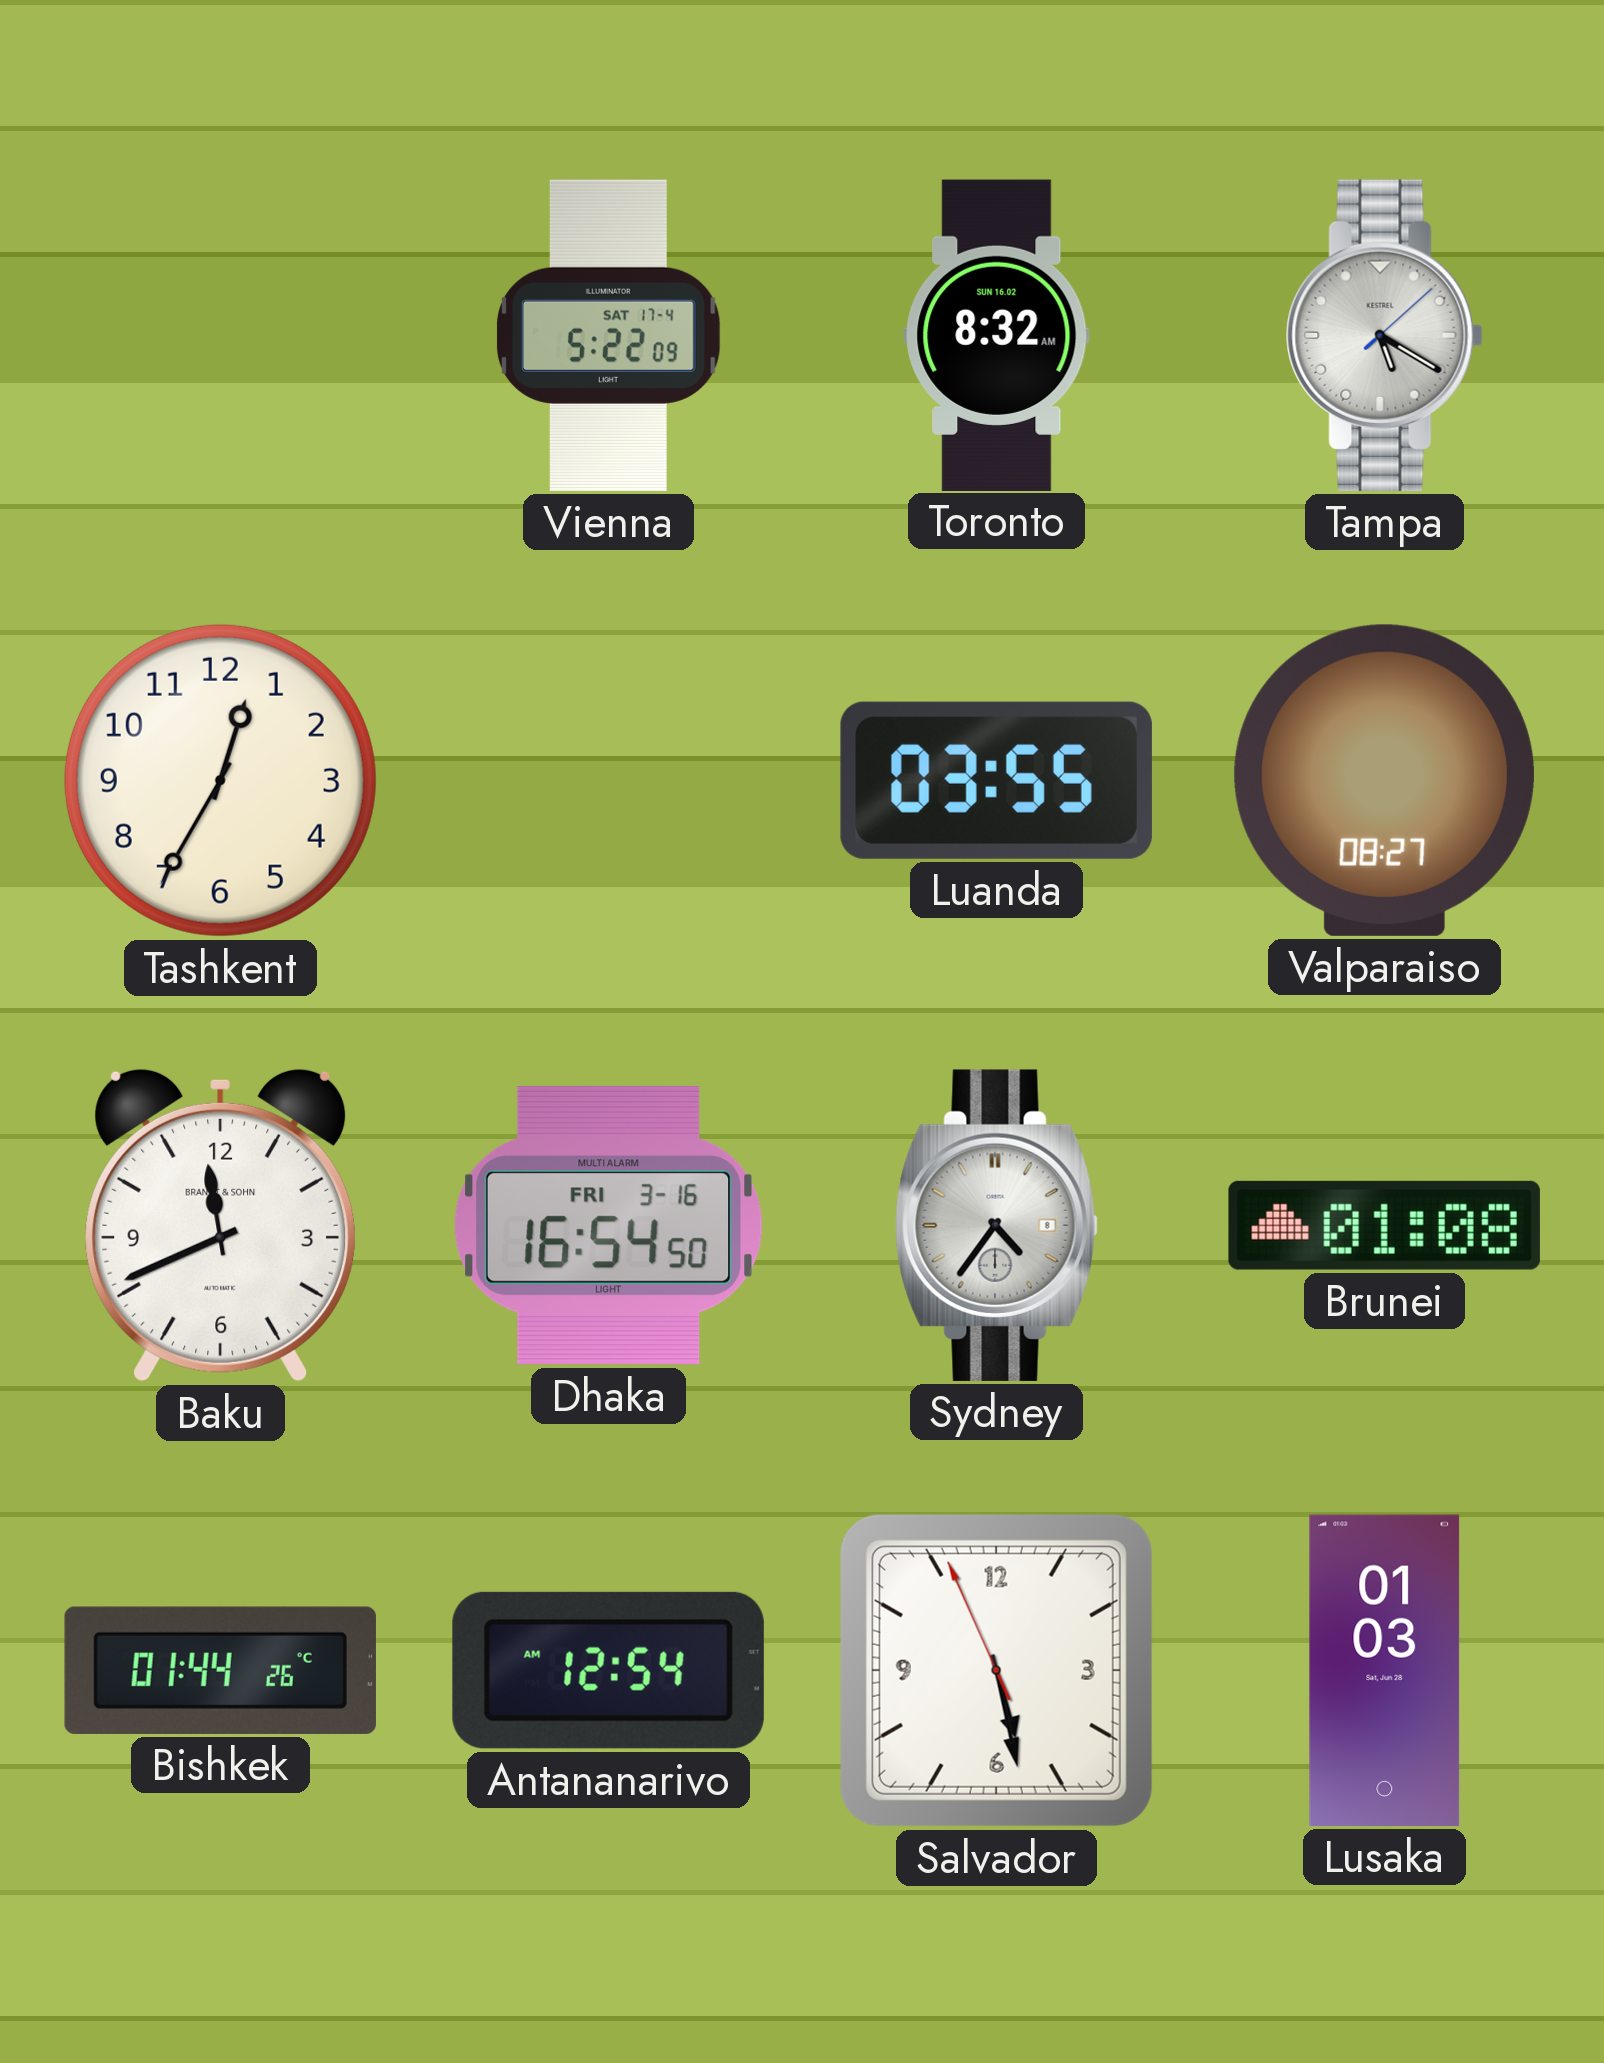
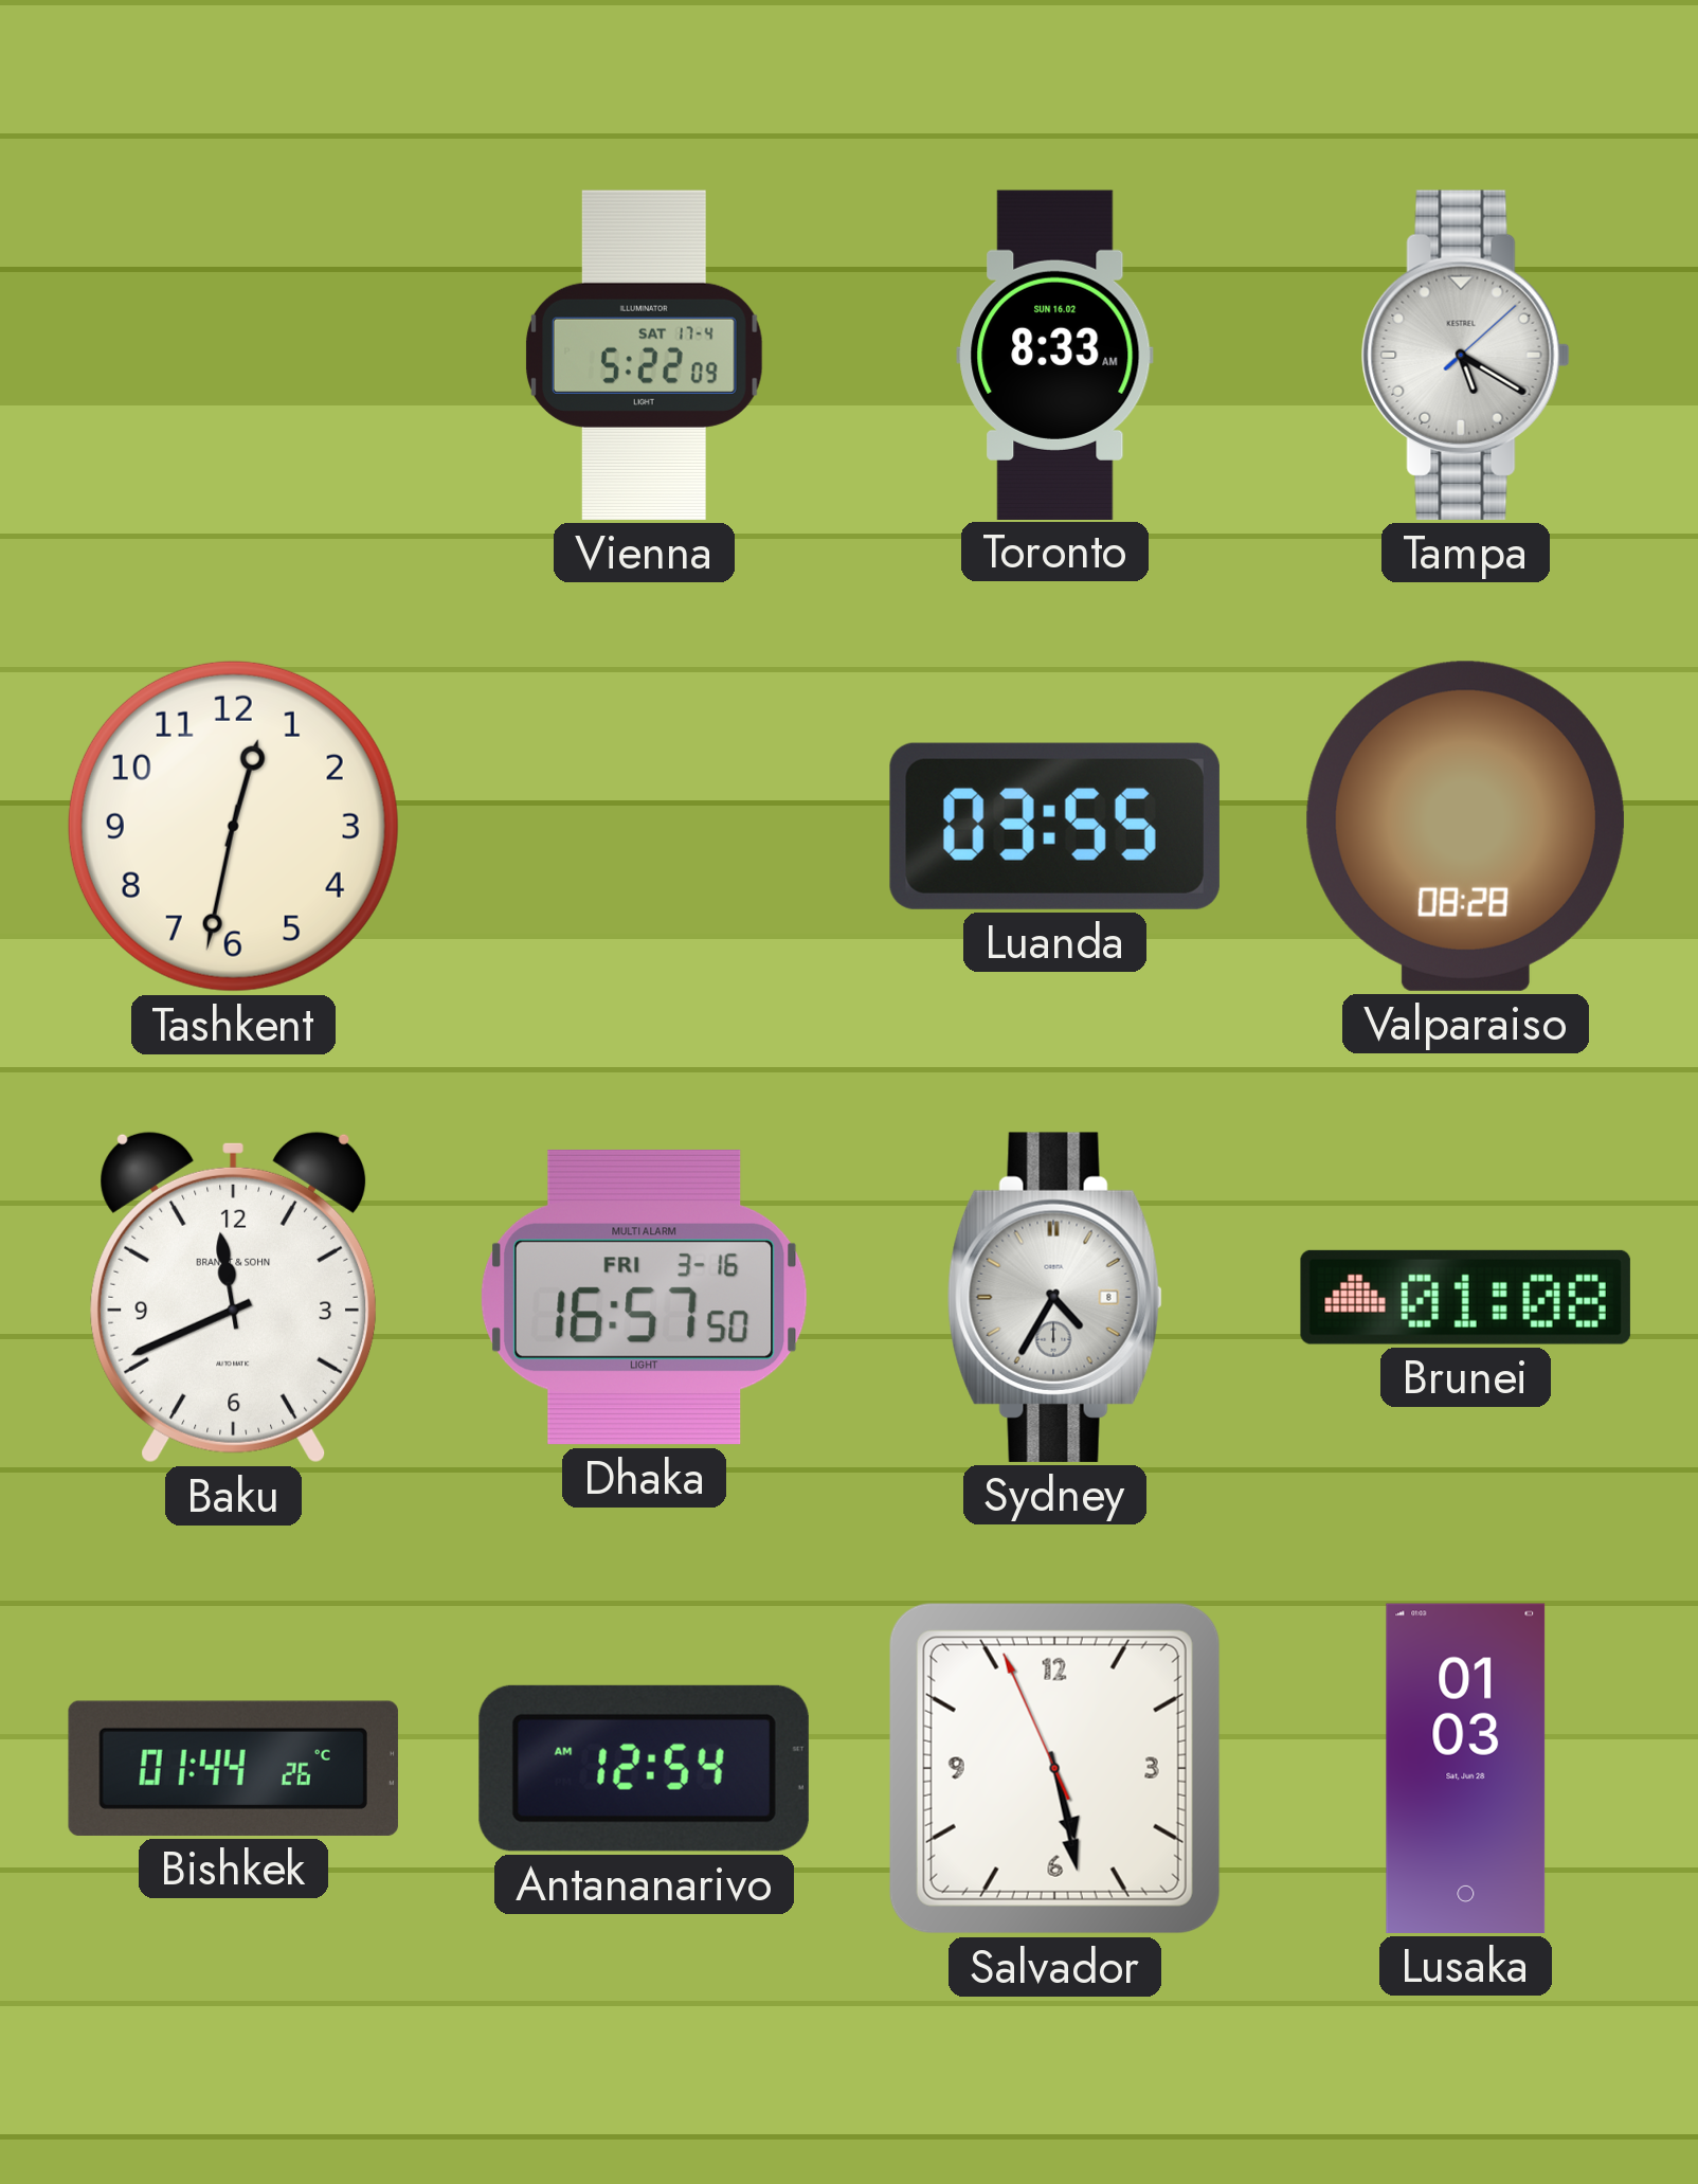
Toronto: 8:32 -> 8:33 (1055, 355)
Tashkent: 12:35 -> 12:32 (233, 826)
Valparaiso: 08:27 -> 08:28 (1465, 826)
Dhaka: 16:54 -> 16:57 (645, 1297)
Sydney: 4:36 -> 4:35 (1054, 1297)
